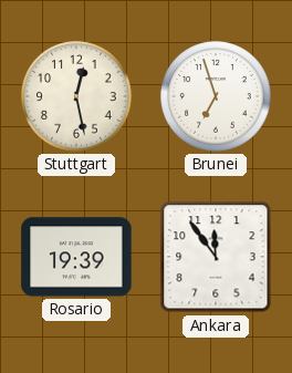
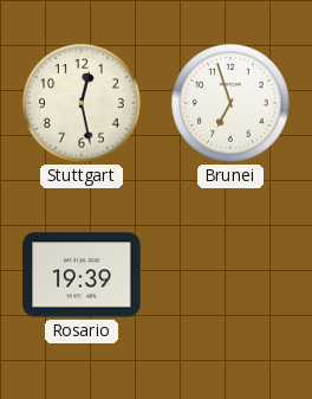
Ankara: 11:54 -> none (216, 257)
